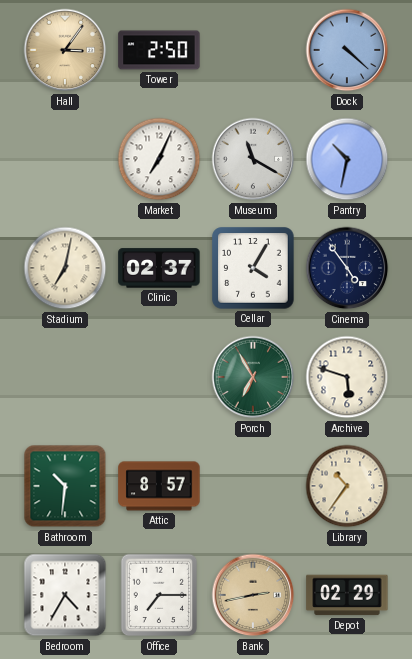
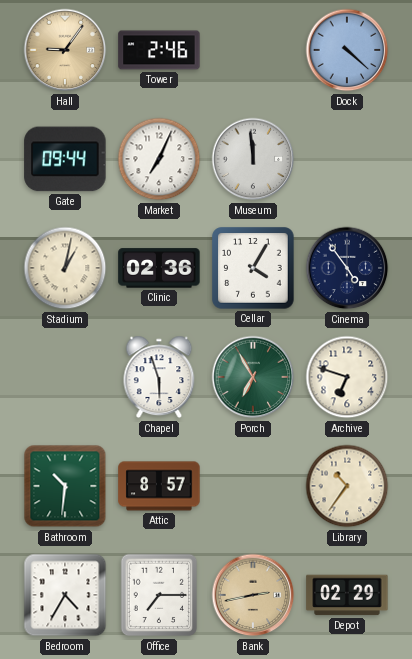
Hall: 3:06 -> 9:06 (65, 50)
Tower: 2:50 -> 2:46 (159, 50)
Gate: none -> 09:44 (65, 159)
Museum: 11:20 -> 11:59 (253, 159)
Pantry: 10:32 -> none (347, 159)
Stadium: 7:02 -> 1:02 (65, 268)
Clinic: 02:37 -> 02:36 (159, 268)
Chapel: none -> 5:57 (159, 377)
Archive: 5:48 -> 6:48 (347, 377)
